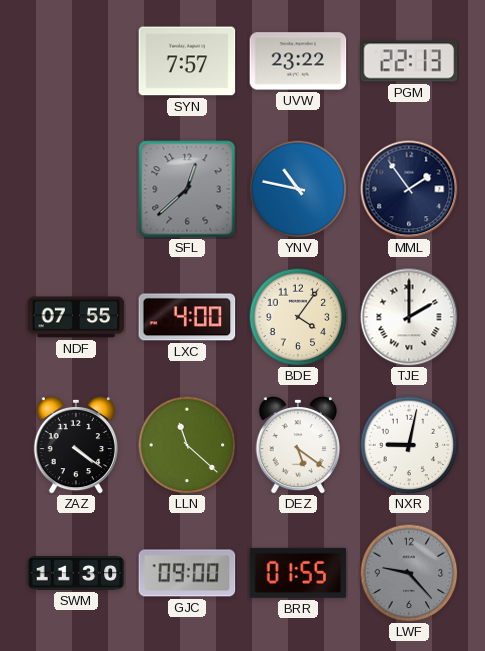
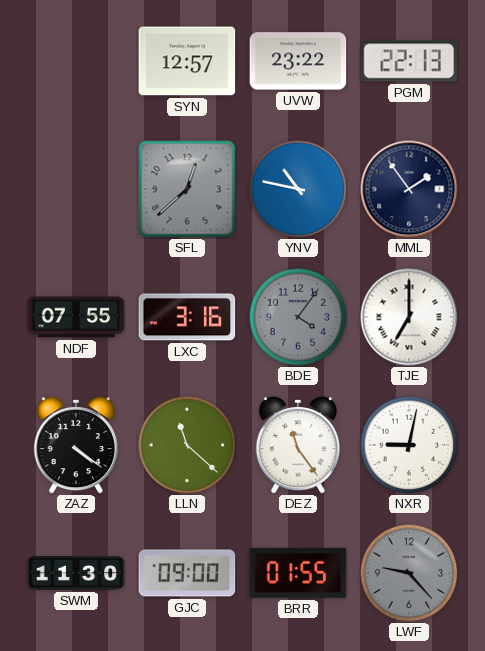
SYN: 7:57 -> 12:57 (187, 61)
LXC: 4:00 -> 3:16 (187, 317)
BDE dial: cream -> grey (298, 317)
TJE: 2:00 -> 7:00 (409, 317)
DEZ: 5:21 -> 11:24 (297, 445)
